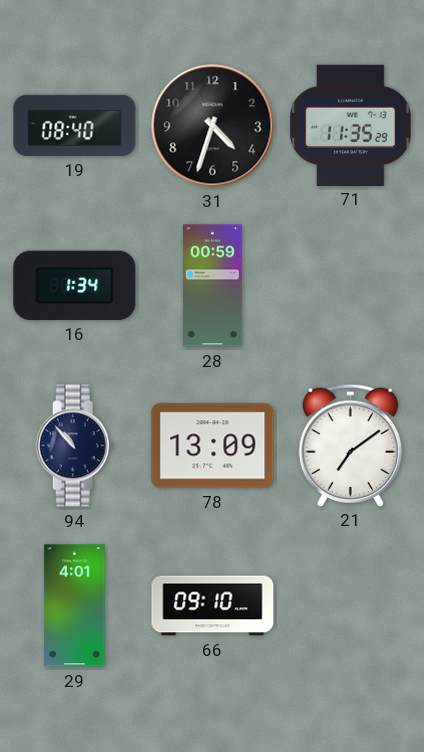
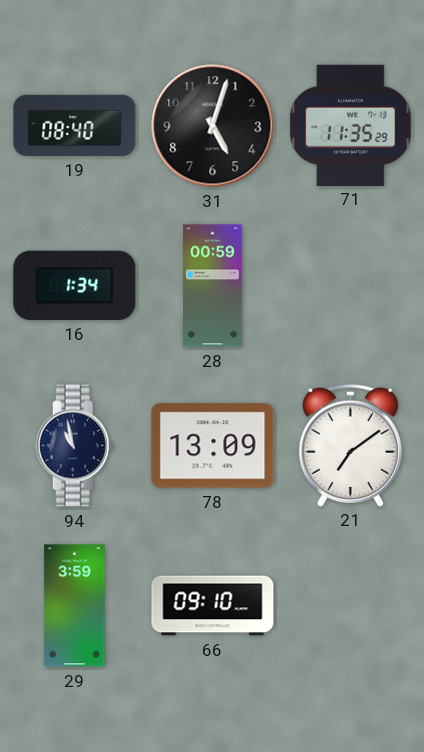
31: 4:33 -> 5:03 (213, 126)
94: 10:53 -> 10:58 (75, 446)
29: 4:01 -> 3:59 (75, 606)
